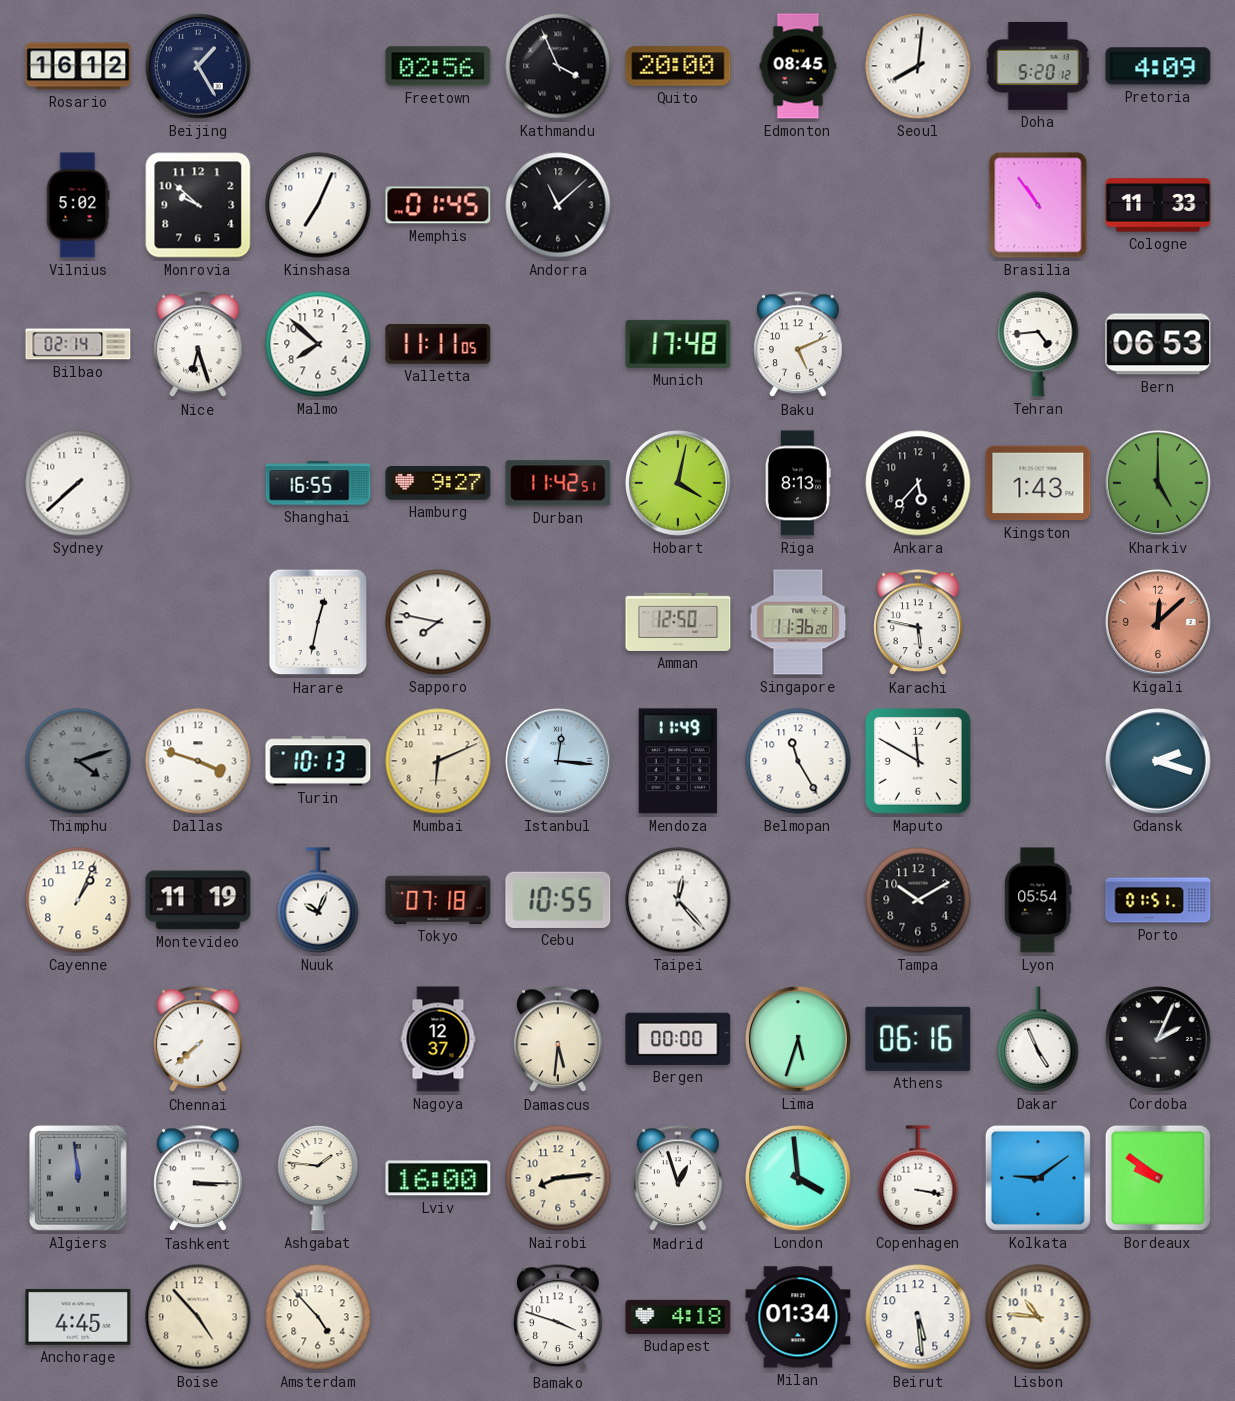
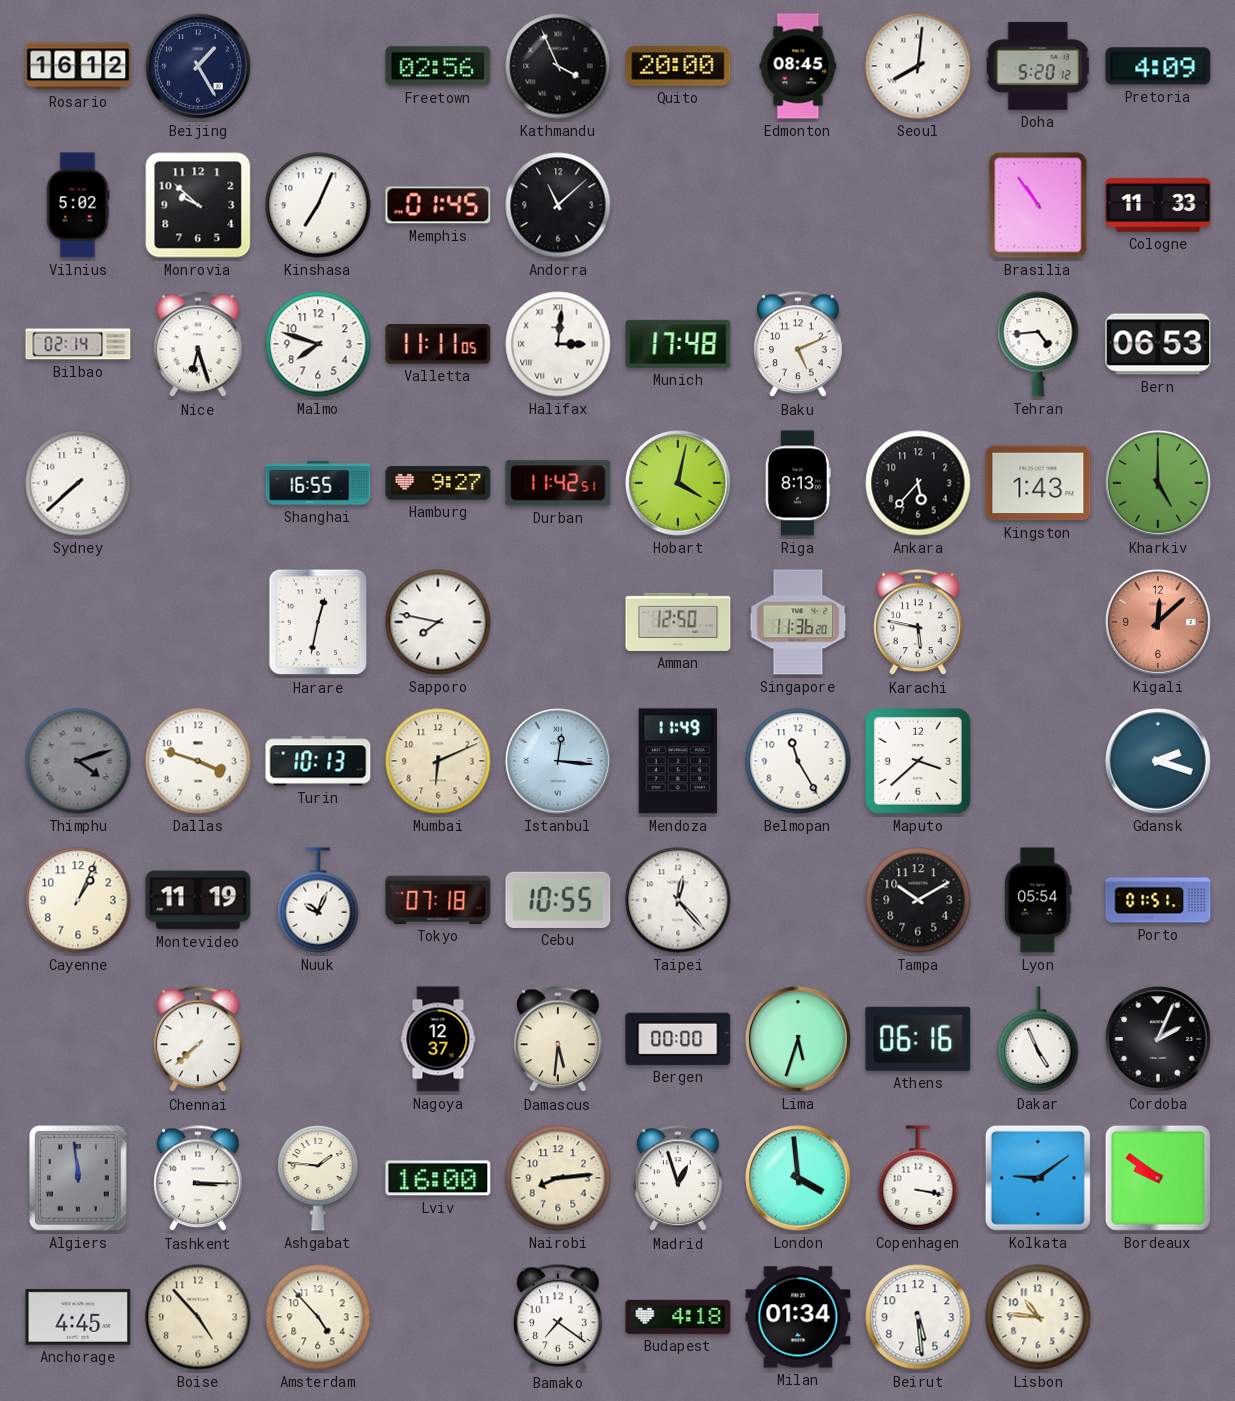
Malmo: 7:52 -> 7:48 (318, 344)
Halifax: none -> 3:01 (558, 344)
Maputo: 11:50 -> 3:38 (919, 762)
Bamako: 3:48 -> 7:21 (558, 1318)
